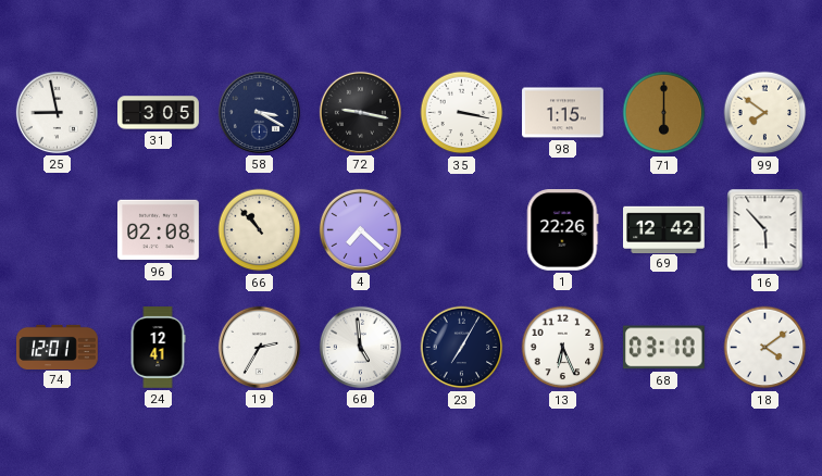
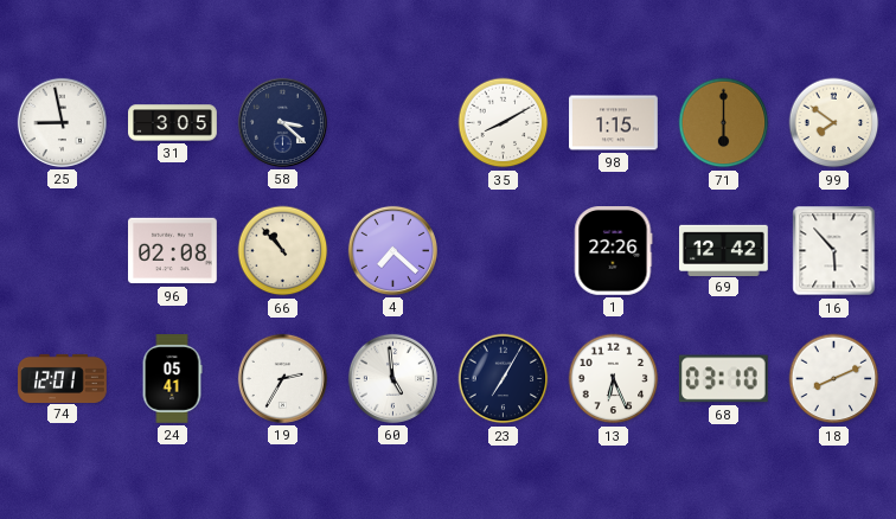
58: 3:20 -> 3:22 (282, 122)
72: 9:17 -> none (360, 112)
35: 3:17 -> 8:10 (504, 123)
24: 12:41 -> 05:41 (172, 379)
18: 4:09 -> 8:11 (834, 379)
